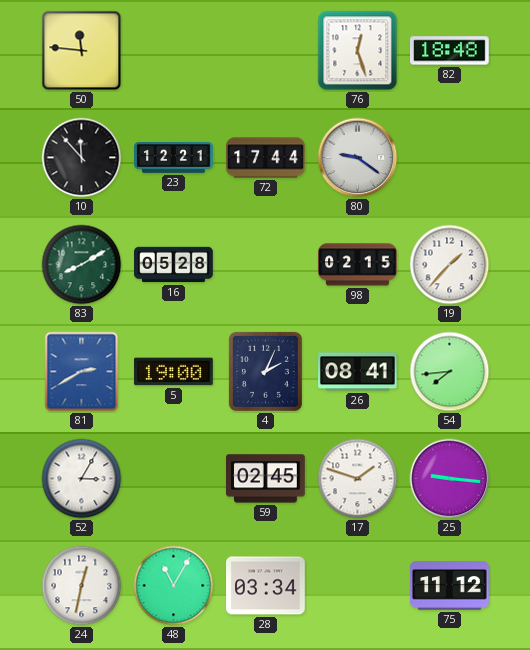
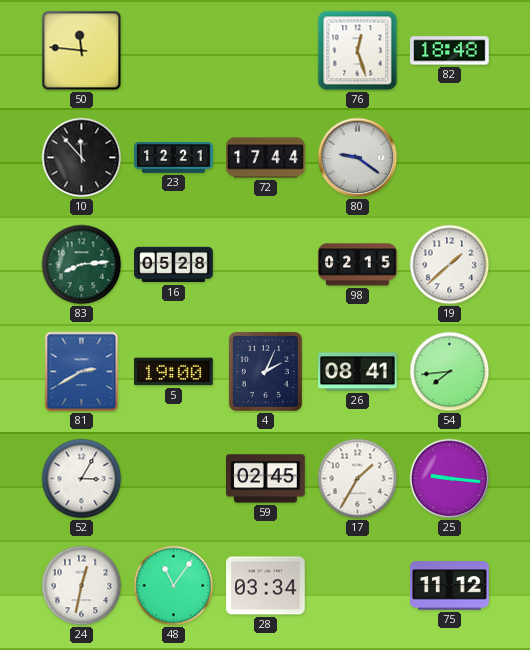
83: 8:10 -> 8:14 (82, 265)
19: 1:37 -> 1:38 (450, 265)
17: 1:48 -> 1:35 (358, 479)
48: 11:05 -> 11:06 (174, 586)
